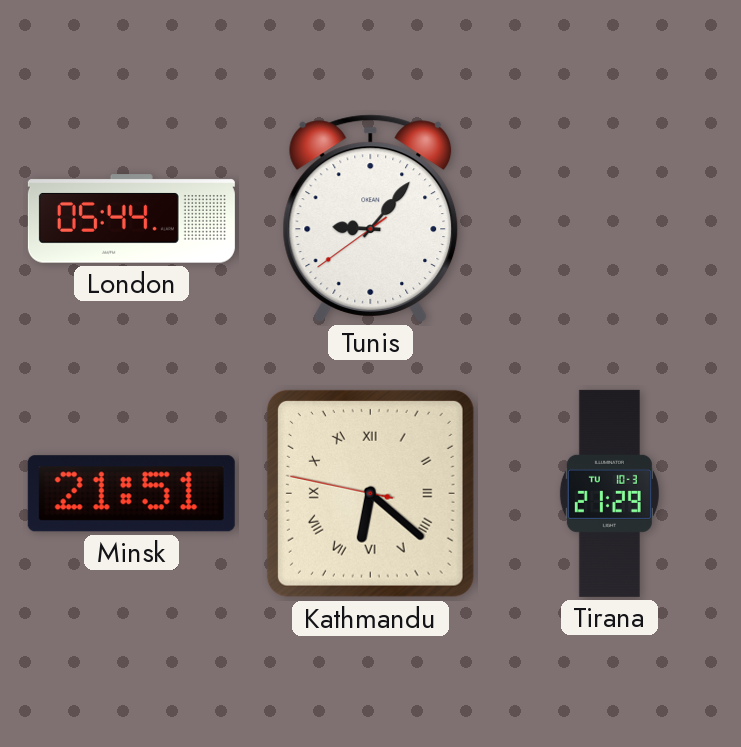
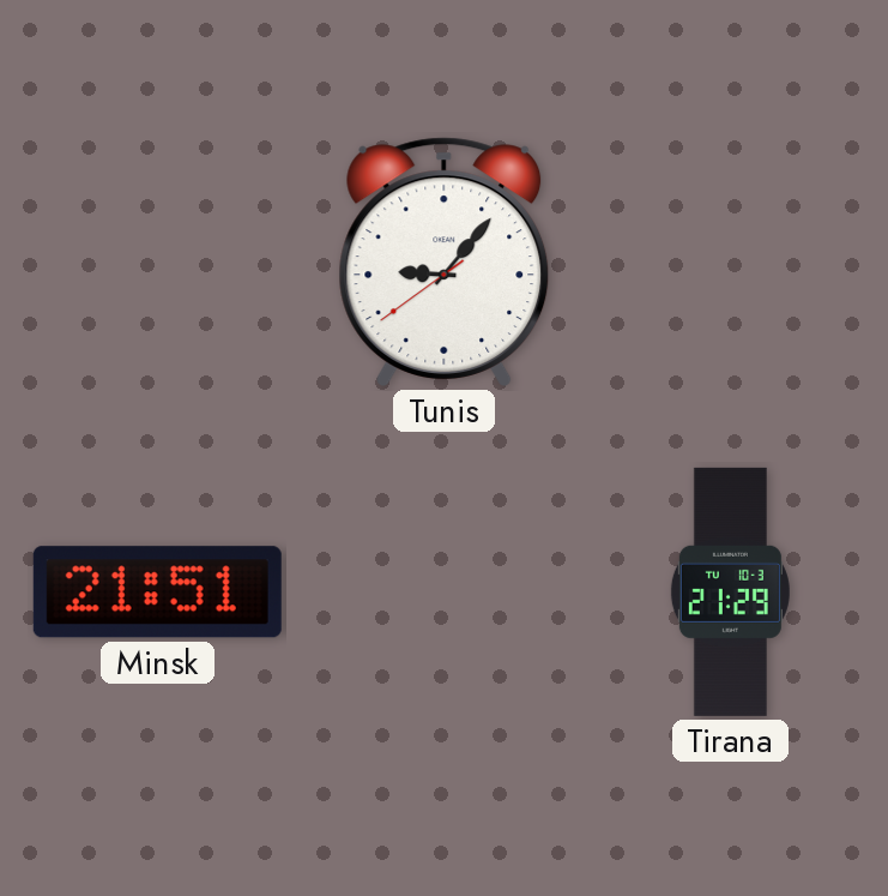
London: 05:44 -> none (131, 219)
Kathmandu: 6:21 -> none (370, 493)
